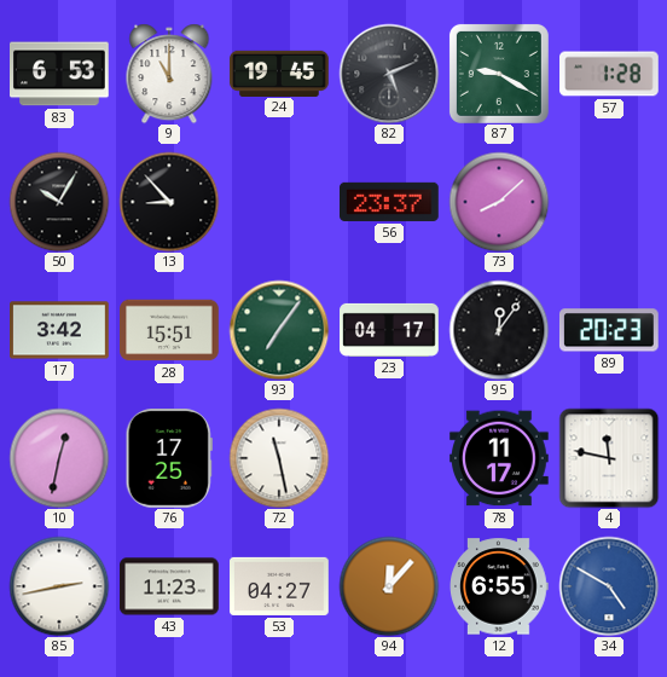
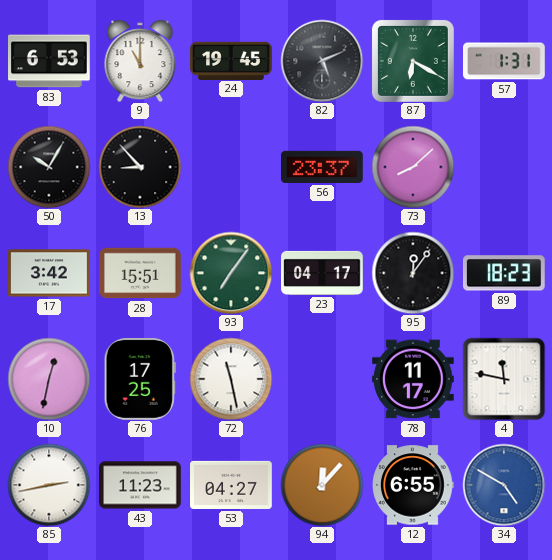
87: 9:20 -> 6:20 (413, 61)
57: 1:28 -> 1:31 (505, 61)
89: 20:23 -> 18:23 (504, 273)
